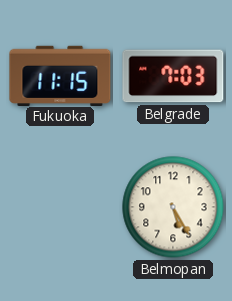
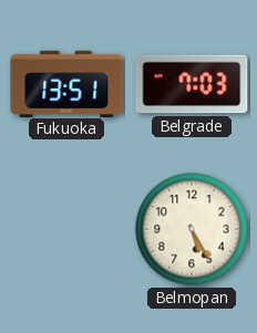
Fukuoka: 11:15 -> 13:51 (66, 83)
